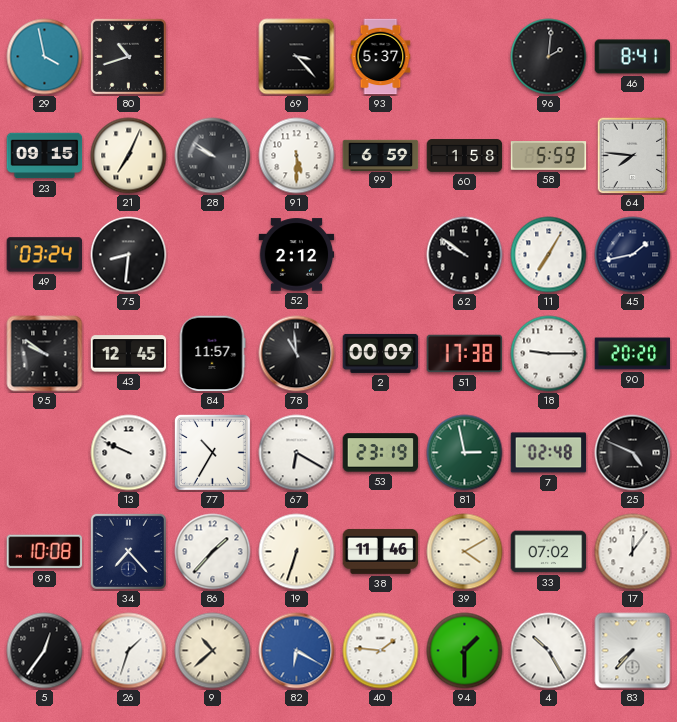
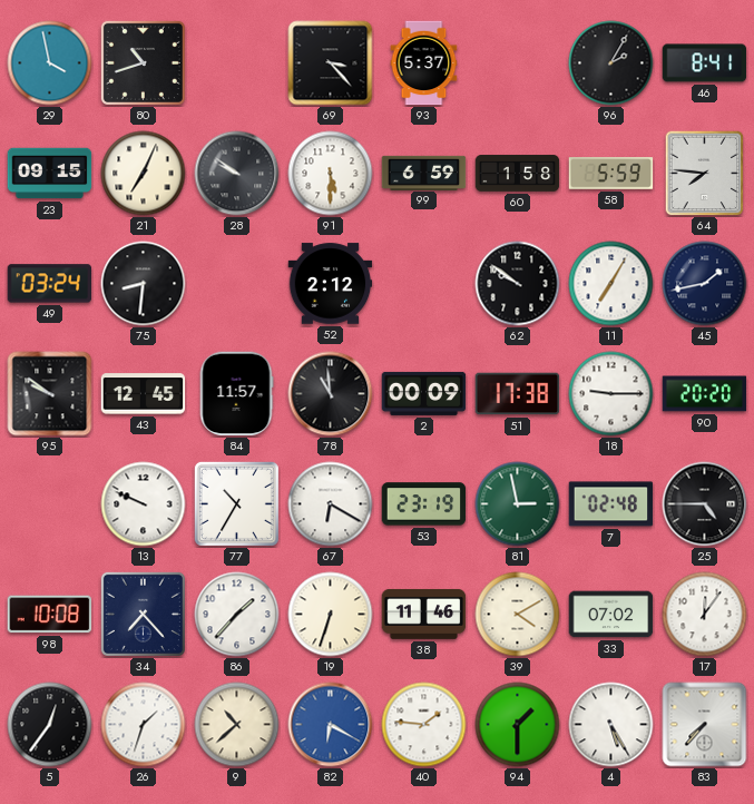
96: 2:01 -> 2:05 (611, 63)
25: 4:49 -> 4:45 (705, 504)
4: 10:25 -> 5:25 (611, 725)
